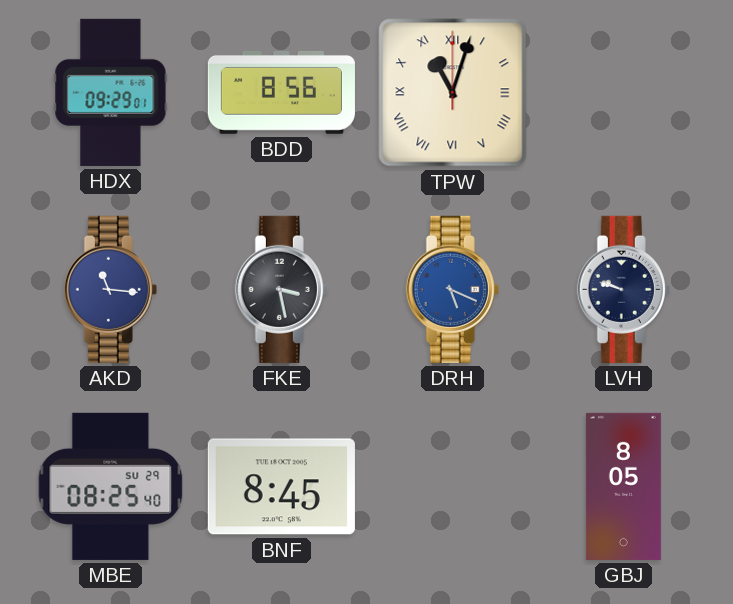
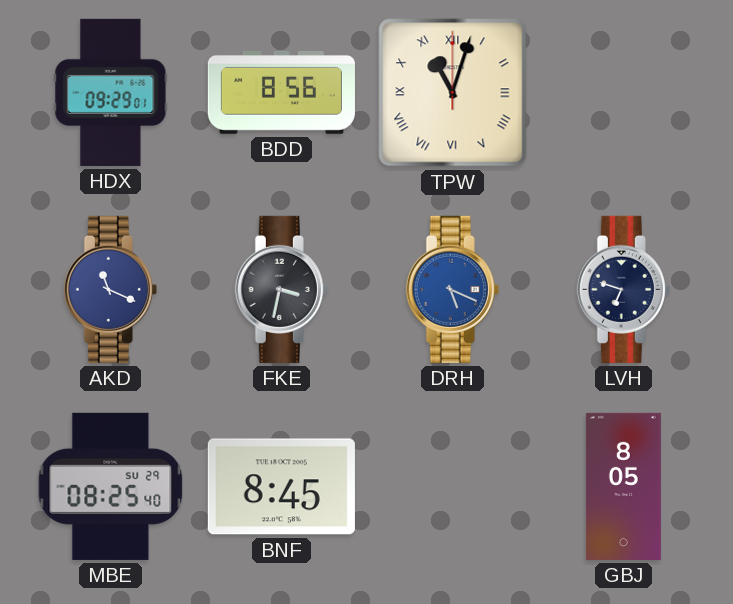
AKD: 11:16 -> 11:19 (110, 289)
FKE: 3:28 -> 3:32 (281, 289)
LVH: 9:48 -> 6:48 (623, 289)
